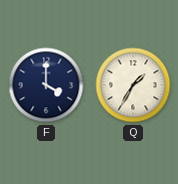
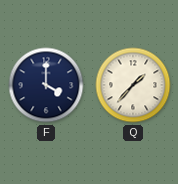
Q: 1:35 -> 1:37 (133, 85)
